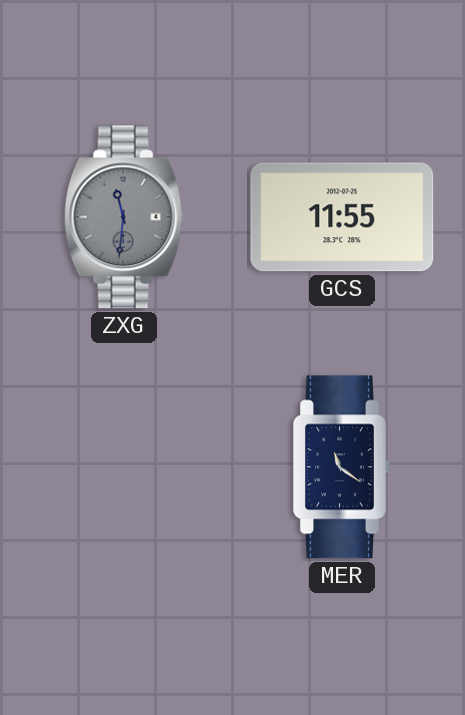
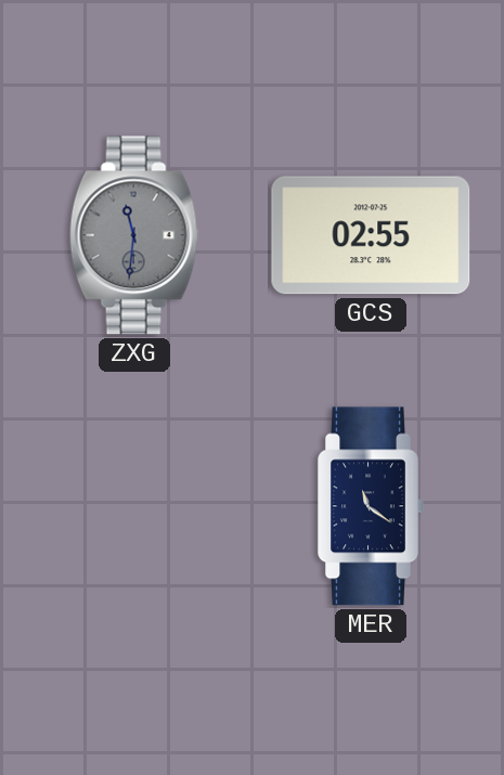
GCS: 11:55 -> 02:55 (371, 235)
